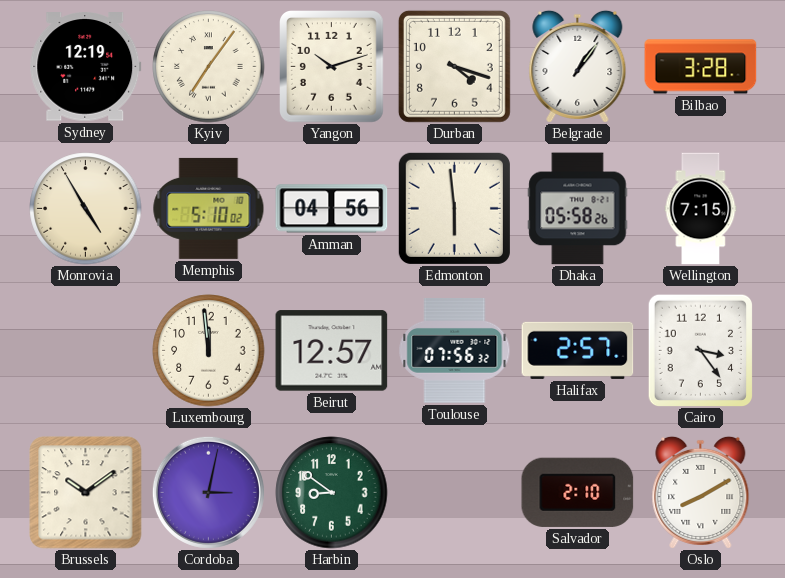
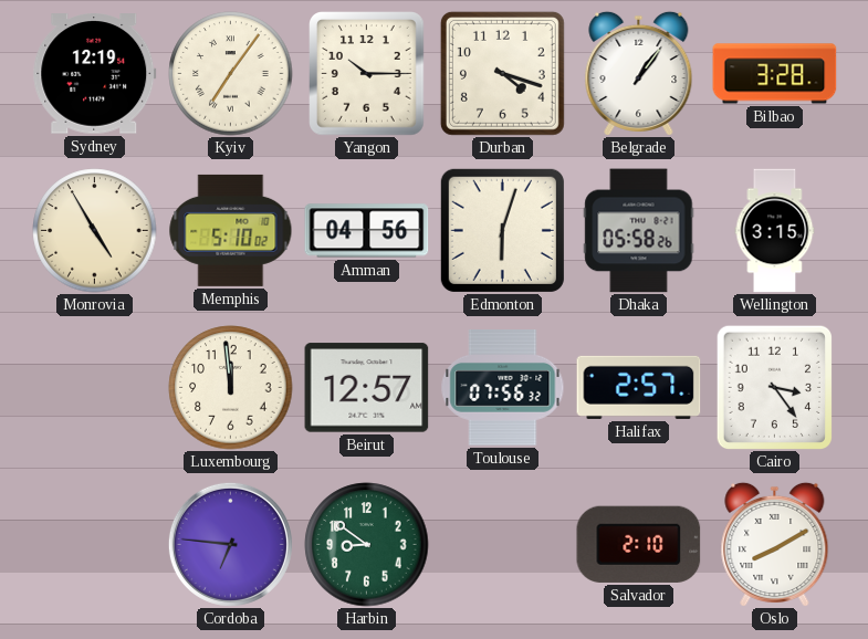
Yangon: 10:12 -> 10:15 (367, 74)
Edmonton: 5:59 -> 6:03 (502, 230)
Wellington: 7:15 -> 3:15 (775, 231)
Brussels: 10:09 -> none (86, 493)
Cordoba: 3:02 -> 6:46 (230, 544)
